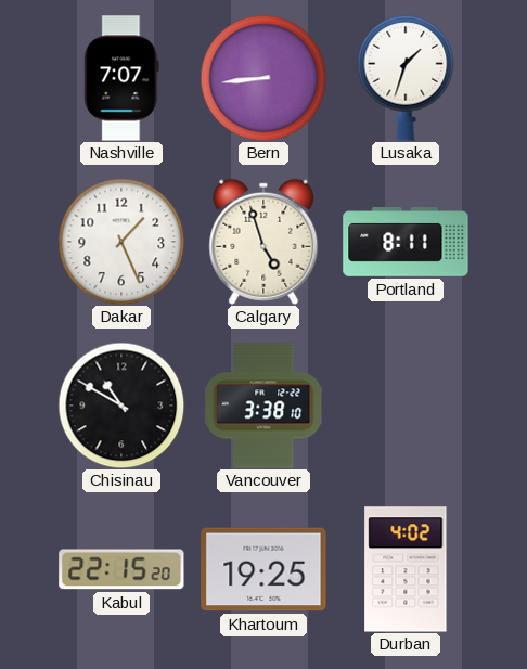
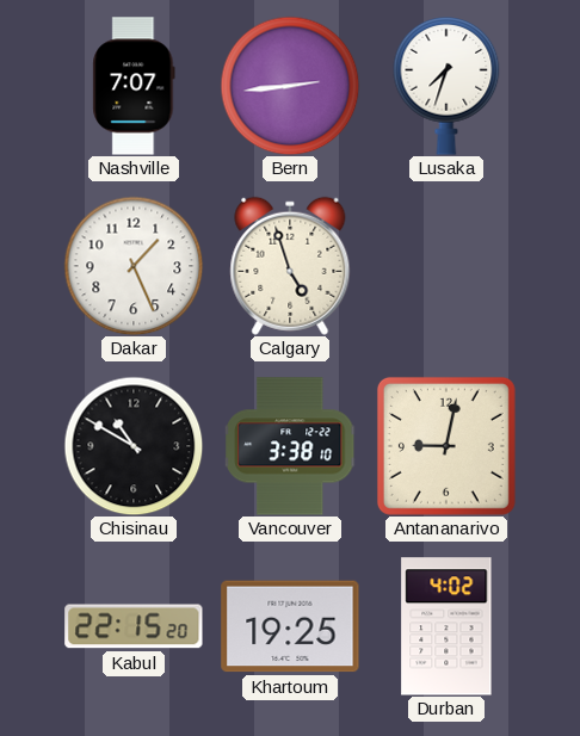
Bern: 8:44 -> 2:44 (290, 86)
Lusaka: 1:33 -> 7:33 (446, 87)
Portland: 8:11 -> none (406, 242)
Antananarivo: none -> 9:02 (446, 446)
